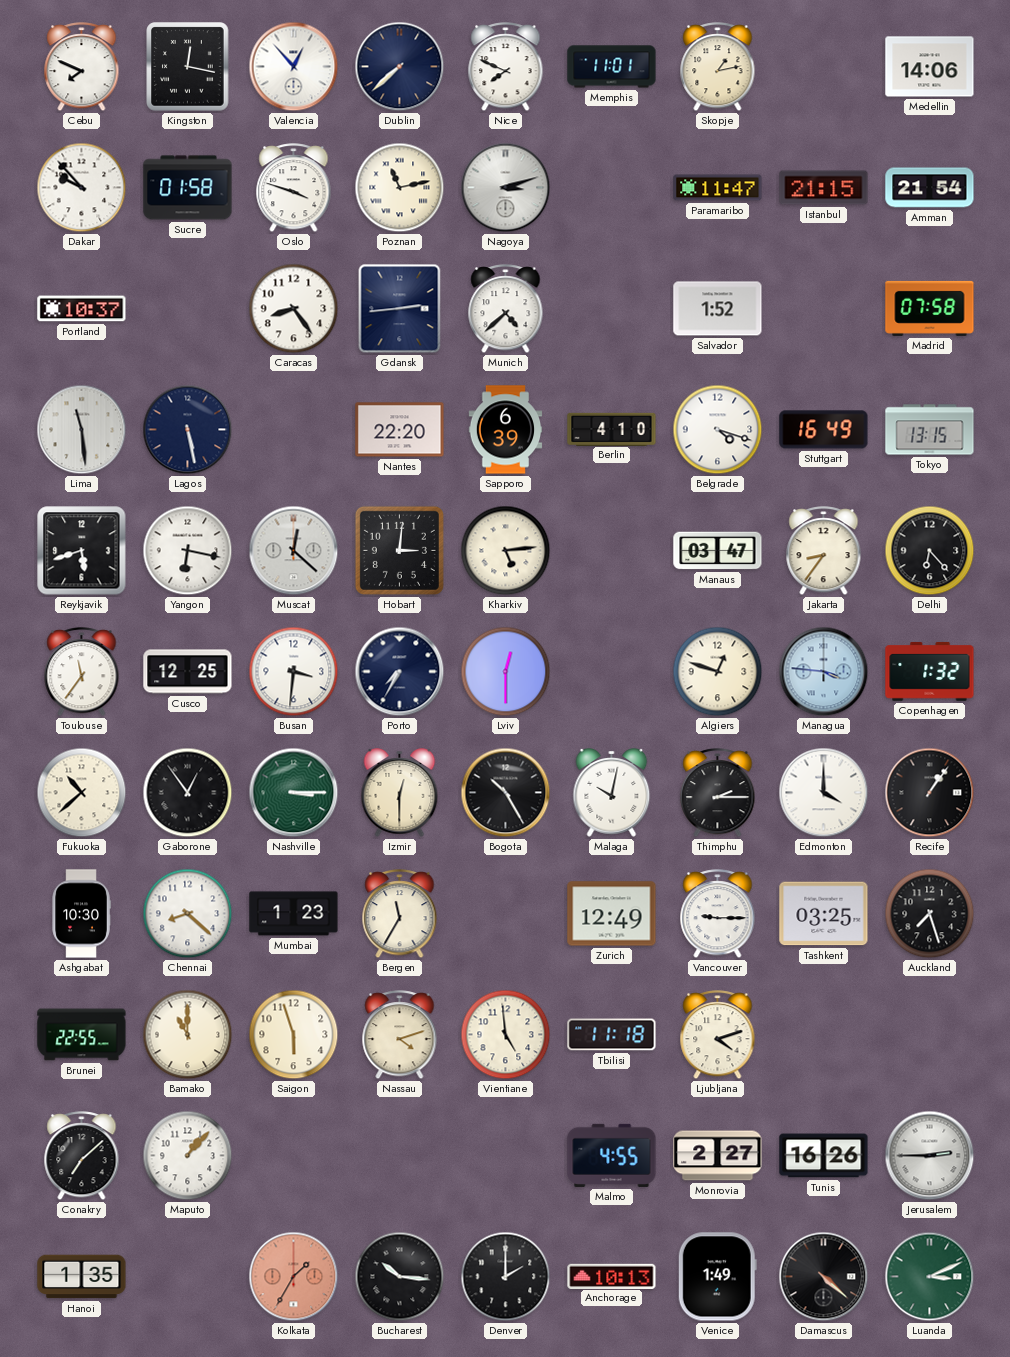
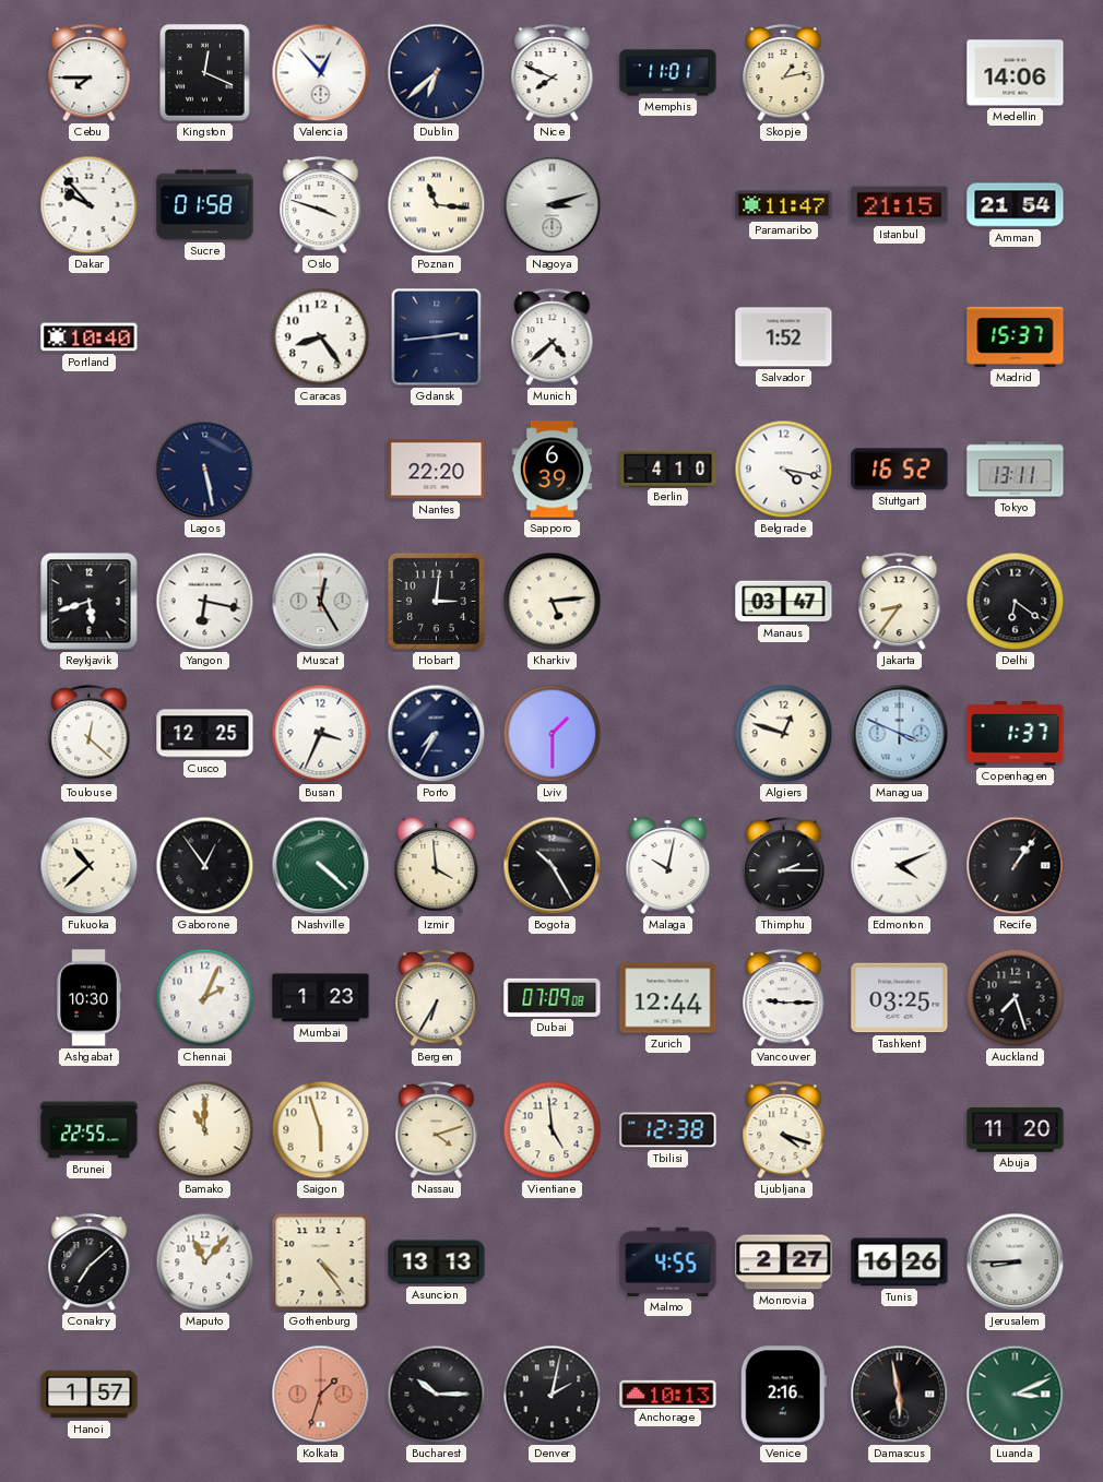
Cebu: 7:49 -> 7:45 (90, 73)
Kingston: 12:17 -> 12:19 (205, 73)
Dublin: 7:38 -> 6:38 (437, 73)
Poznan: 11:13 -> 11:16 (437, 205)
Portland: 10:37 -> 10:40 (90, 337)
Madrid: 07:58 -> 15:37 (1016, 336)
Lima: 11:29 -> none (82, 430)
Belgrade: 4:18 -> 4:17 (784, 470)
Stuttgart: 16:49 -> 16:52 (900, 470)
Tokyo: 13:15 -> 13:11 (1016, 470)
Muscat: 12:22 -> 12:25 (321, 602)
Delhi: 6:23 -> 6:21 (1016, 602)
Toulouse: 11:36 -> 12:22 (90, 734)
Busan: 3:31 -> 3:34 (321, 734)
Lviv: 12:30 -> 1:30 (553, 734)
Managua: 3:46 -> 3:49 (900, 734)
Copenhagen: 1:32 -> 1:37 (1016, 733)
Nashville: 3:15 -> 4:22 (321, 866)
Izmir: 12:30 -> 3:59 (437, 866)
Edmonton: 4:00 -> 4:11 (900, 866)
Chennai: 8:22 -> 2:04 (205, 998)
Bergen: 11:35 -> 6:35 (437, 998)
Dubai: none -> 07:09 (553, 997)
Zurich: 12:49 -> 12:44 (668, 998)
Tbilisi: 11:18 -> 12:38 (668, 1130)
Ljubljana: 4:12 -> 4:18 (784, 1130)
Abuja: none -> 11:20 (1016, 1130)
Maputo: 1:07 -> 11:07 (205, 1262)
Gothenburg: none -> 4:24 (321, 1262)
Asuncion: none -> 13:13 (437, 1262)
Jerusalem: 2:45 -> 8:45 (1016, 1262)
Hanoi: 1:35 -> 1:57 (90, 1395)
Kolkata: 1:35 -> 1:33 (321, 1395)
Bucharest: 10:16 -> 10:15 (437, 1395)
Denver: 2:00 -> 2:02 (553, 1395)
Venice: 1:49 -> 2:16 (783, 1395)
Damascus: 4:22 -> 5:58 (900, 1395)
